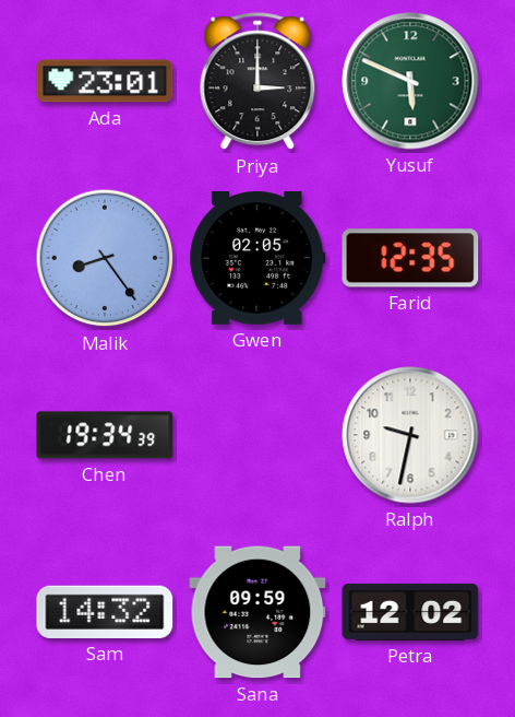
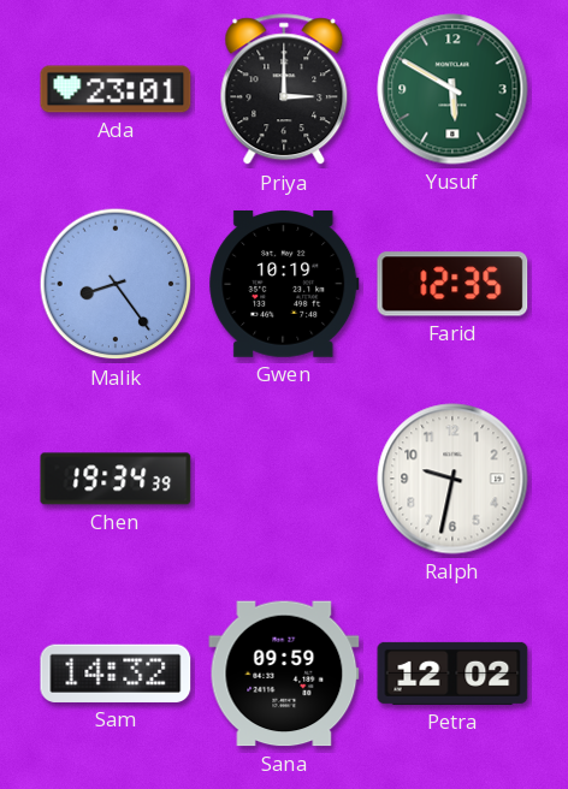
Yusuf: 5:49 -> 5:50 (452, 89)
Gwen: 02:05 -> 10:19 (284, 284)
